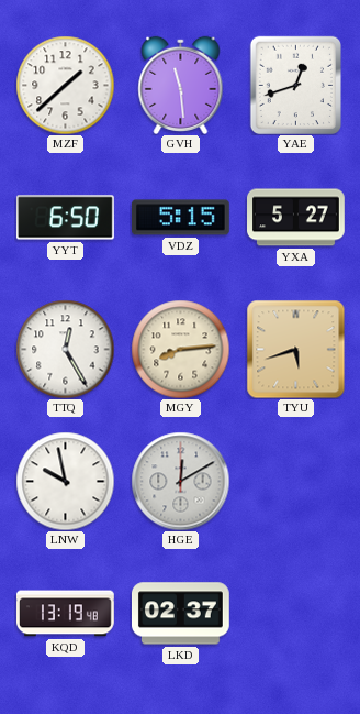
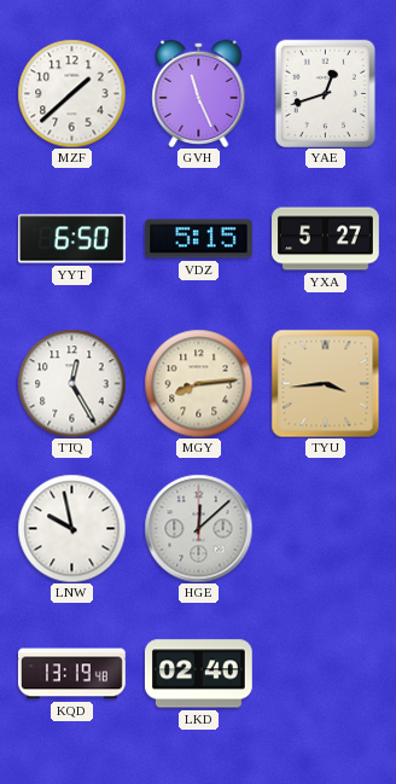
GVH: 11:29 -> 11:26 (199, 93)
TYU: 5:42 -> 3:44 (325, 383)
HGE: 12:10 -> 12:08 (198, 528)
LKD: 02:37 -> 02:40 (198, 674)
